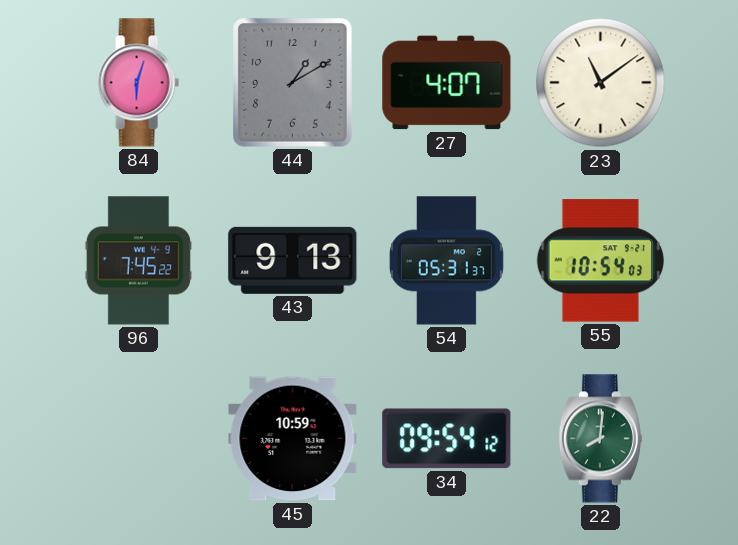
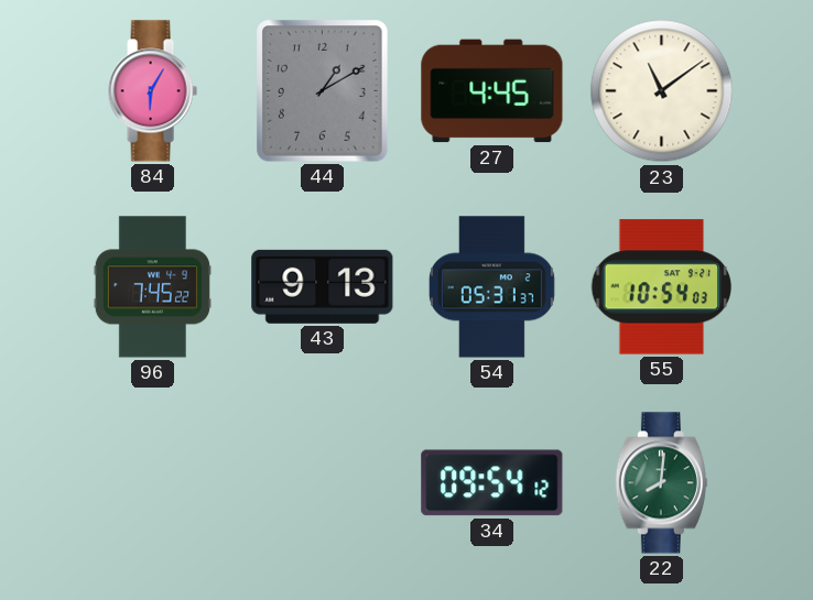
84: 6:03 -> 6:05 (152, 91)
27: 4:07 -> 4:45 (492, 91)
45: 10:59 -> none (293, 439)
